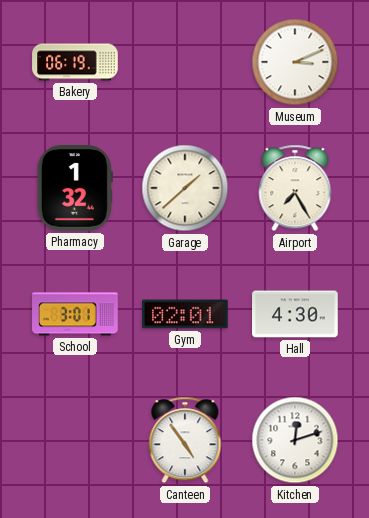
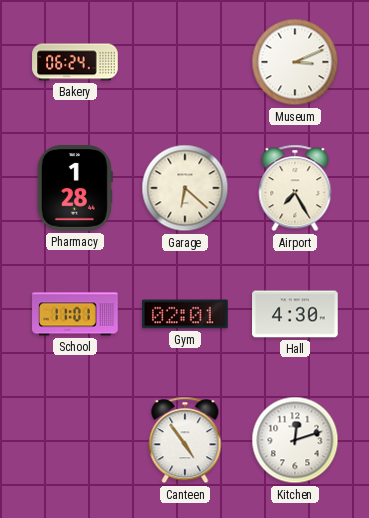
Bakery: 06:19 -> 06:24 (75, 62)
Pharmacy: 1:32 -> 1:28 (75, 188)
Garage: 1:38 -> 6:22 (185, 188)
School: 3:01 -> 11:01 (75, 314)
